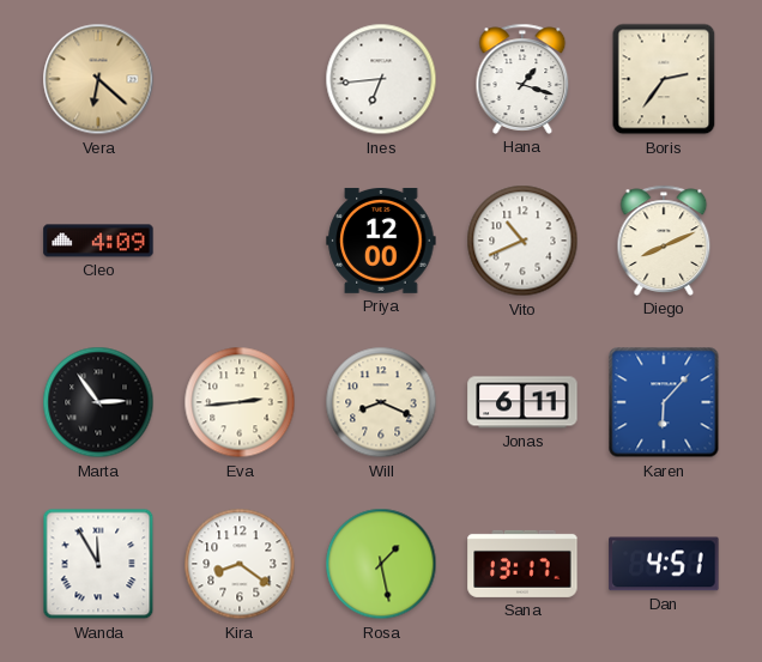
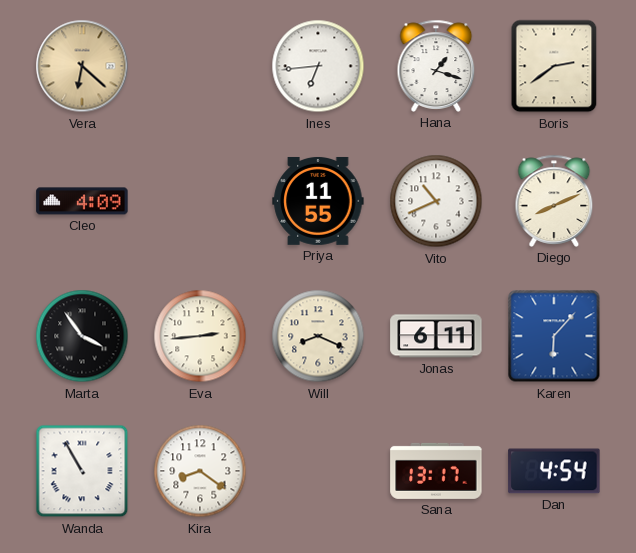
Boris: 2:36 -> 2:39 (554, 66)
Priya: 12:00 -> 11:55 (318, 201)
Marta: 2:54 -> 3:54 (82, 336)
Wanda: 11:55 -> 10:55 (82, 471)
Rosa: 1:28 -> none (381, 564)
Dan: 4:51 -> 4:54 (554, 471)
